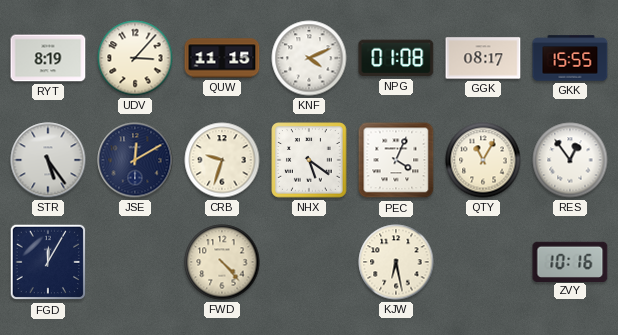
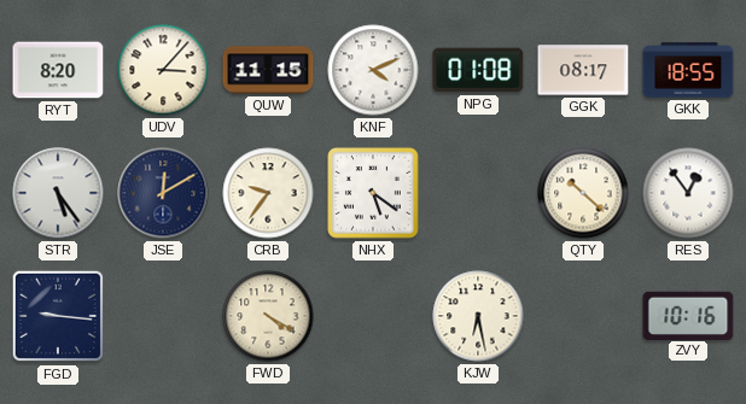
RYT: 8:19 -> 8:20 (58, 70)
GKK: 15:55 -> 18:55 (688, 70)
CRB: 9:33 -> 9:36 (268, 193)
PEC: 4:04 -> none (396, 160)
QTY: 11:05 -> 10:22 (583, 193)
FGD: 12:05 -> 9:16 (58, 316)
FWD: 4:23 -> 4:20 (268, 316)
